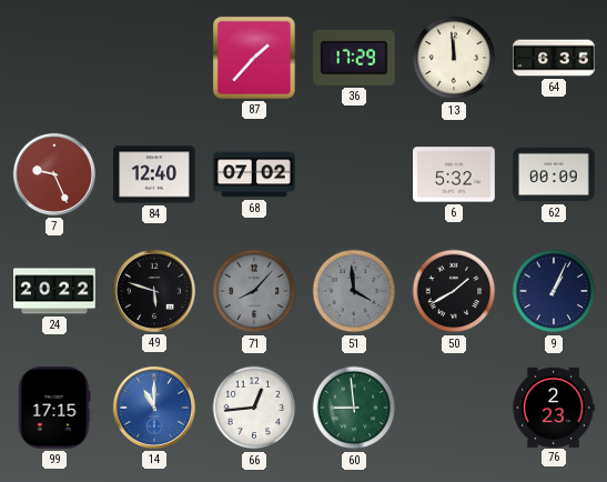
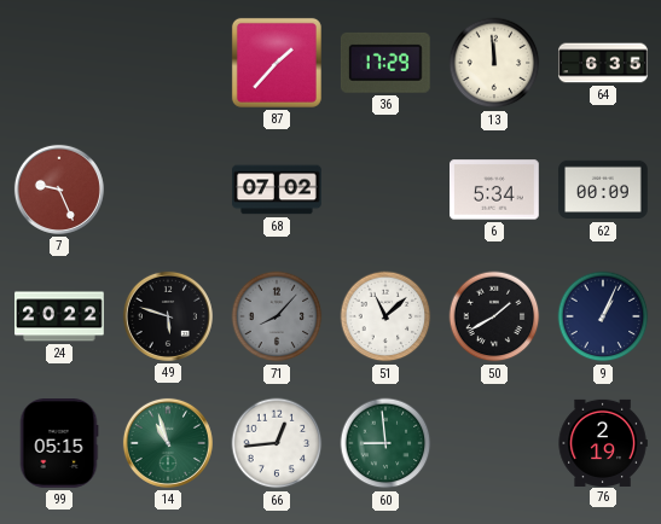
84: 12:40 -> none (155, 174)
6: 5:32 -> 5:34 (495, 190)
51: 3:59 -> 11:08 (385, 316)
51 dial: grey -> white (385, 316)
99: 17:15 -> 05:15 (59, 444)
14: 11:00 -> 10:57 (168, 443)
14 dial: blue -> green (168, 443)
76: 2:23 -> 2:19 (603, 442)
